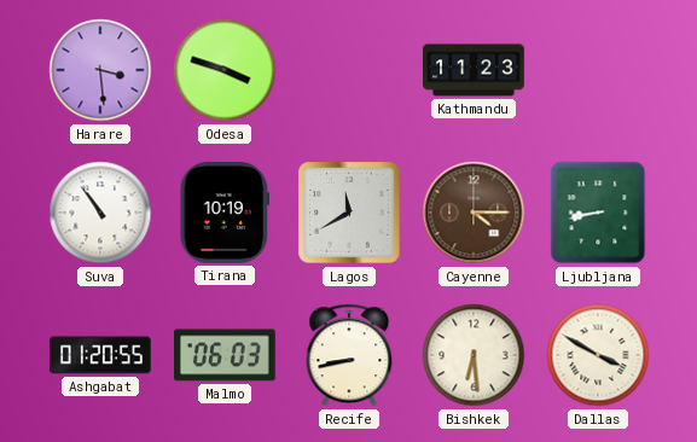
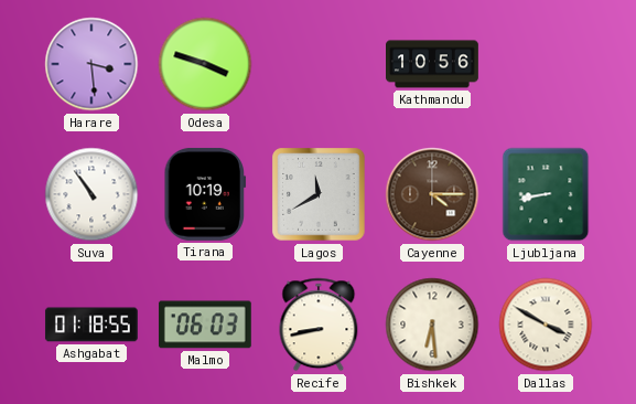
Kathmandu: 11:23 -> 10:56 (433, 64)
Ashgabat: 01:20 -> 01:18 (91, 325)
